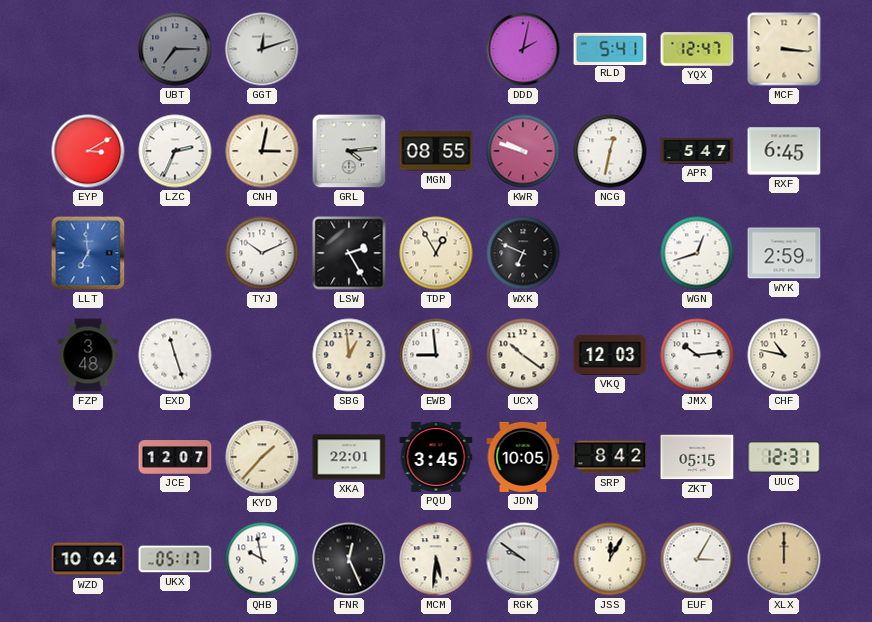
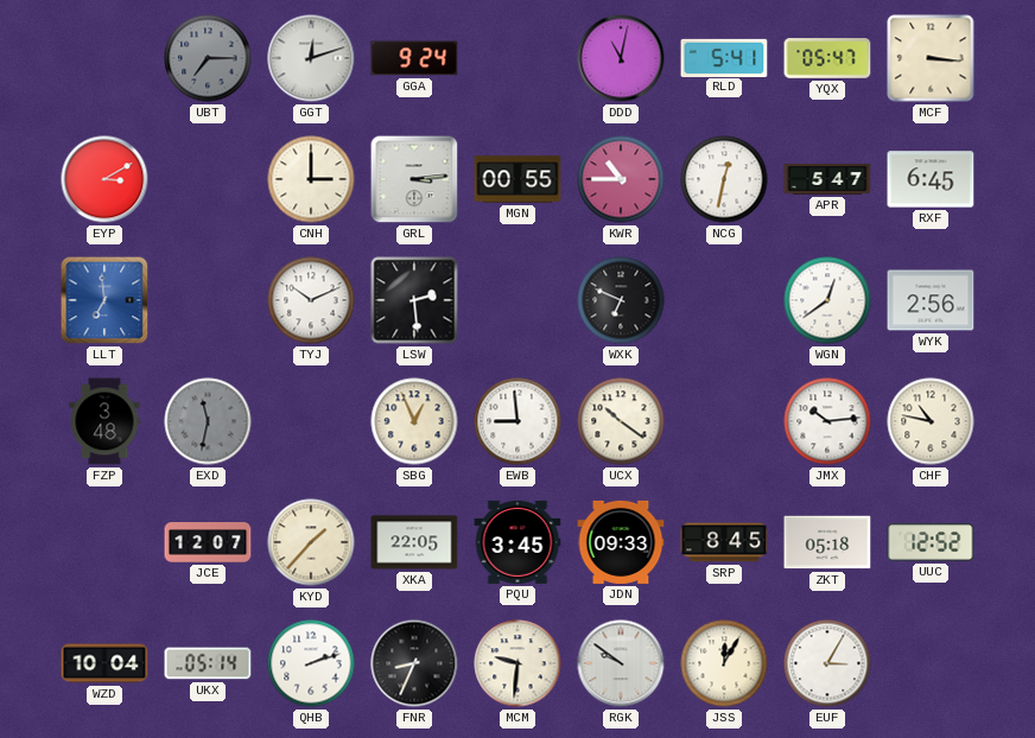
GGA: none -> 9:24 (414, 58)
DDD: 2:02 -> 11:02 (621, 58)
YQX: 12:47 -> 05:47 (827, 58)
LZC: 2:34 -> none (175, 151)
CNH: 3:02 -> 3:00 (311, 179)
GRL: 4:14 -> 3:14 (414, 179)
MGN: 08:55 -> 00:55 (517, 179)
KWR: 9:48 -> 10:45 (621, 179)
LSW: 2:25 -> 2:29 (414, 300)
TDP: 12:55 -> none (436, 253)
WGN: 12:42 -> 12:39 (827, 300)
WYK: 2:59 -> 2:56 (931, 300)
EXD: 11:27 -> 11:32 (208, 421)
EXD dial: white -> grey (208, 421)
SBG: 12:59 -> 12:56 (414, 421)
VKQ: 12:03 -> none (610, 355)
XKA: 22:01 -> 22:05 (414, 542)
JDN: 10:05 -> 09:33 (621, 542)
SRP: 8:42 -> 8:45 (724, 542)
ZKT: 05:15 -> 05:18 (827, 542)
UUC: 12:31 -> 12:52 (931, 542)
UKX: 05:17 -> 05:14 (208, 663)
QHB: 9:58 -> 2:12 (311, 663)
FNR: 12:26 -> 8:34 (414, 663)
MCM: 5:31 -> 9:31 (517, 663)
XLX: 12:00 -> none (784, 559)
